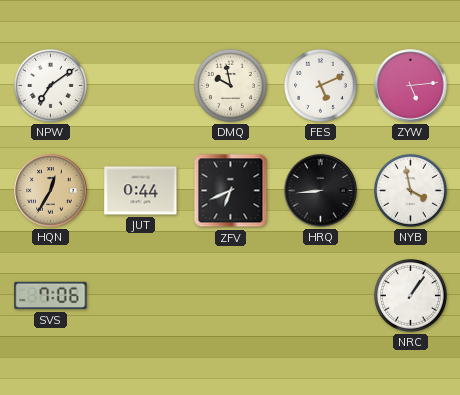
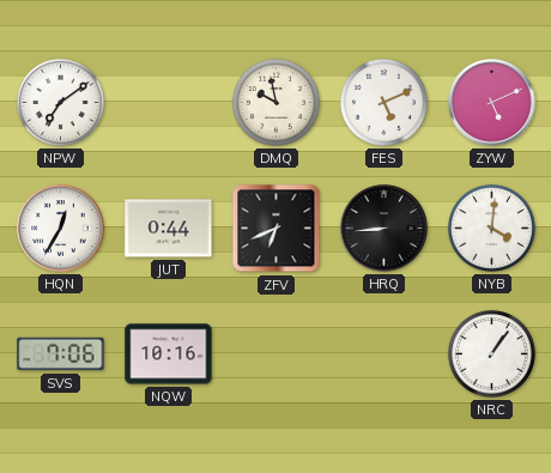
ZYW: 5:14 -> 5:11 (492, 103)
HQN dial: champagne -> white (61, 229)
NYB: 3:58 -> 4:01 (491, 228)
NQW: none -> 10:16 (169, 354)
